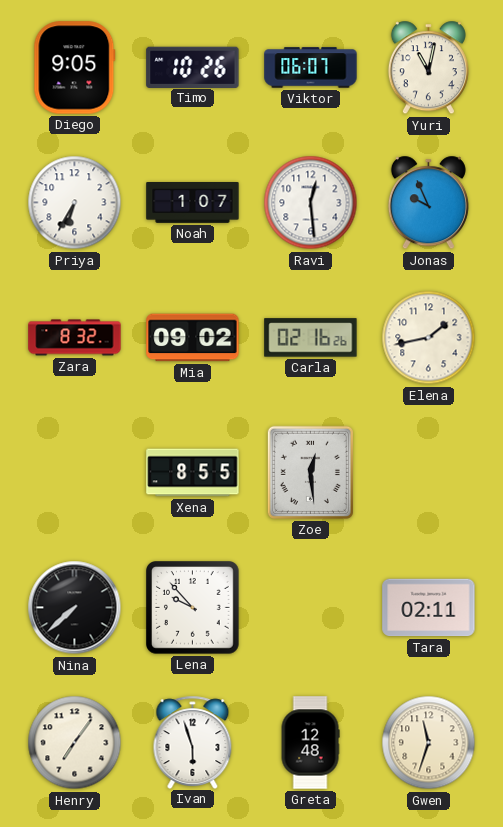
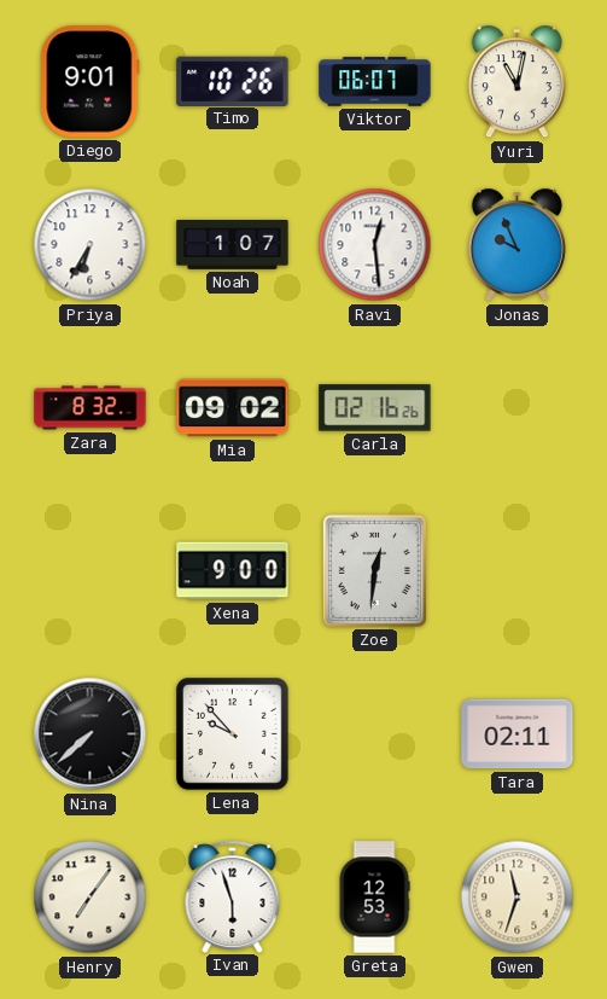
Diego: 9:05 -> 9:01 (91, 82)
Elena: 1:43 -> none (429, 338)
Xena: 8:55 -> 9:00 (233, 571)
Zoe: 12:29 -> 12:31 (374, 570)
Greta: 12:48 -> 12:53 (374, 898)
